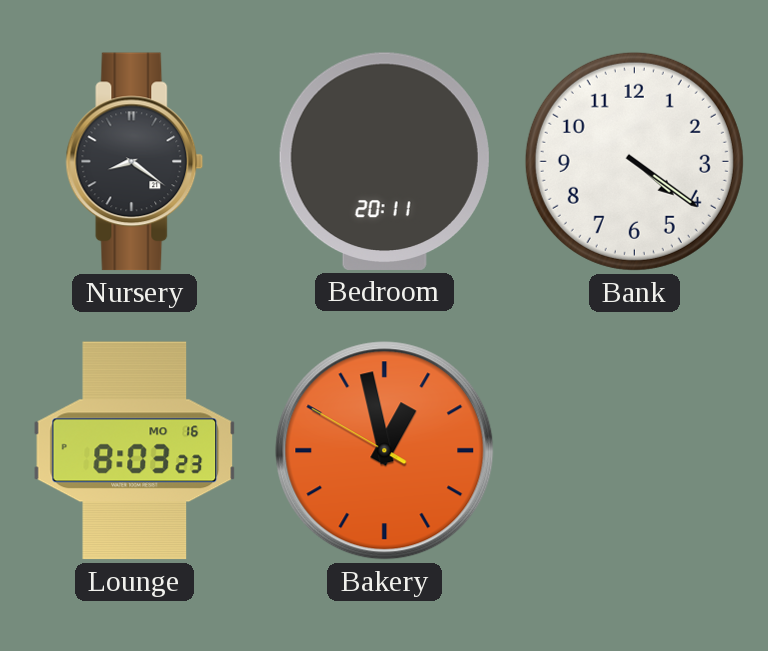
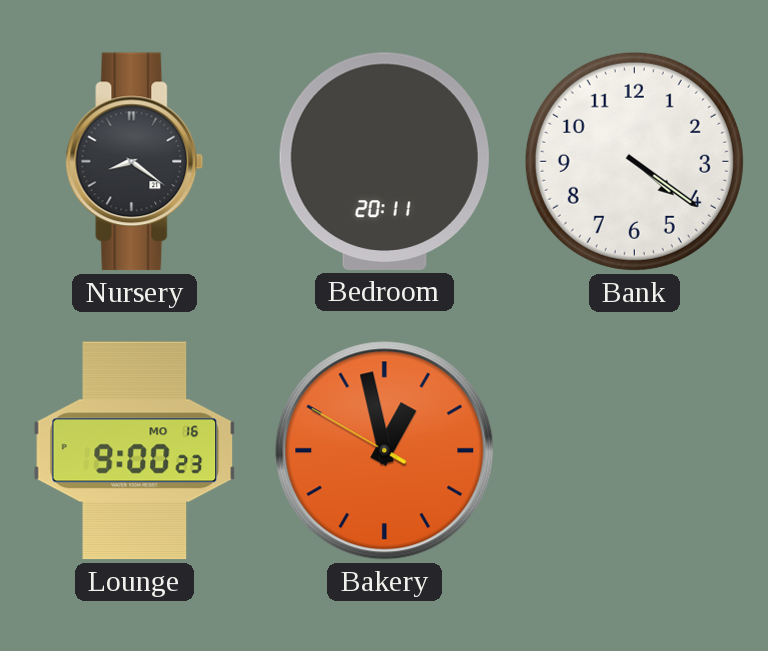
Lounge: 8:03 -> 9:00 (135, 451)
